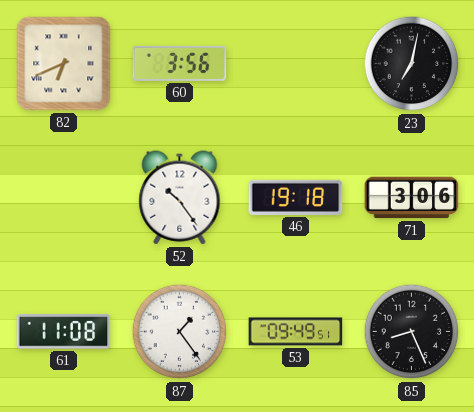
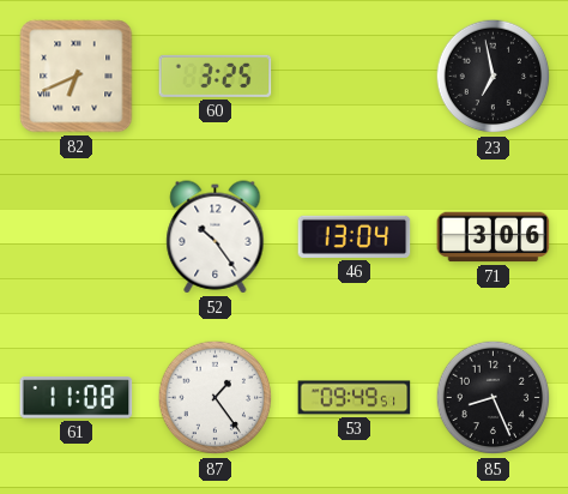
60: 3:56 -> 3:25 (216, 76)
23: 7:02 -> 6:58 (494, 77)
46: 19:18 -> 13:04 (355, 236)
